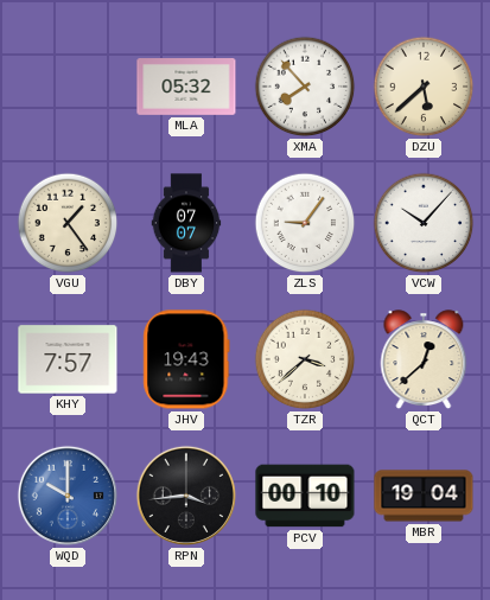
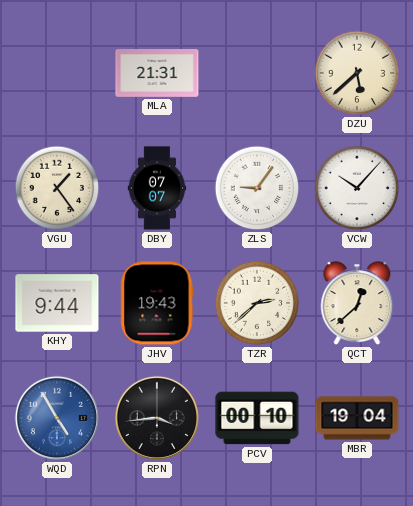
MLA: 05:32 -> 21:31 (157, 74)
XMA: 7:53 -> none (305, 87)
KHY: 7:57 -> 9:44 (57, 303)
TZR: 3:38 -> 2:38 (257, 303)
WQD: 10:00 -> 4:55 (57, 418)
